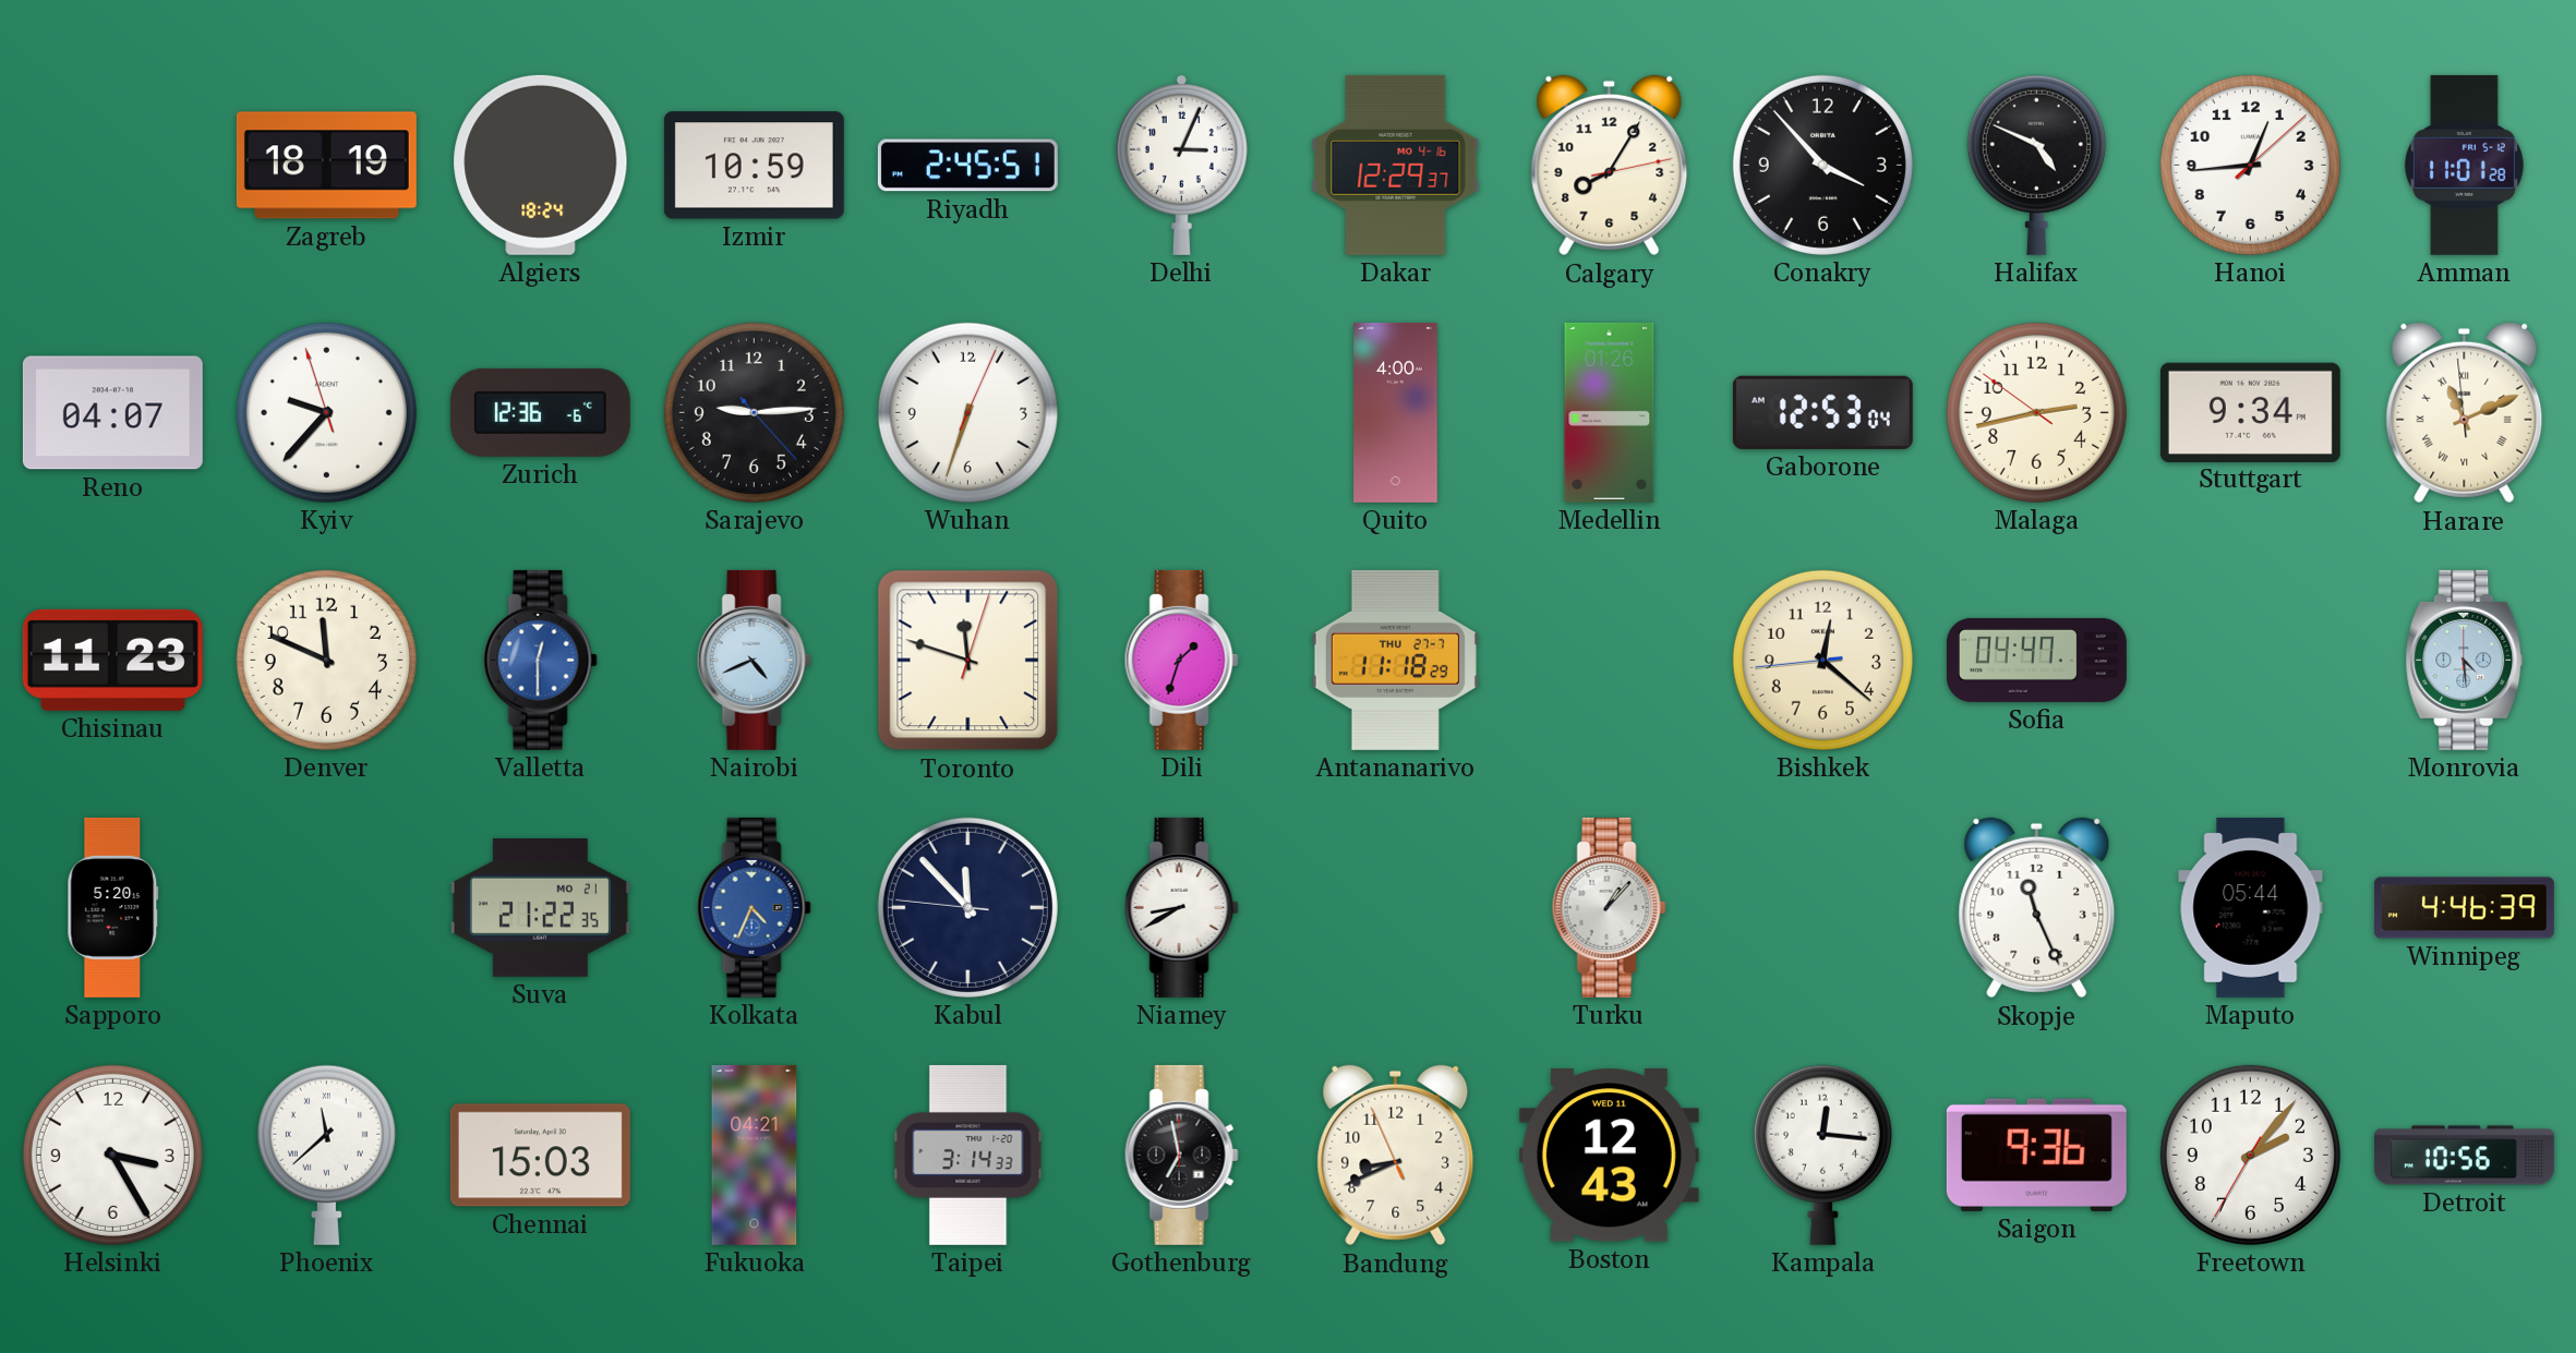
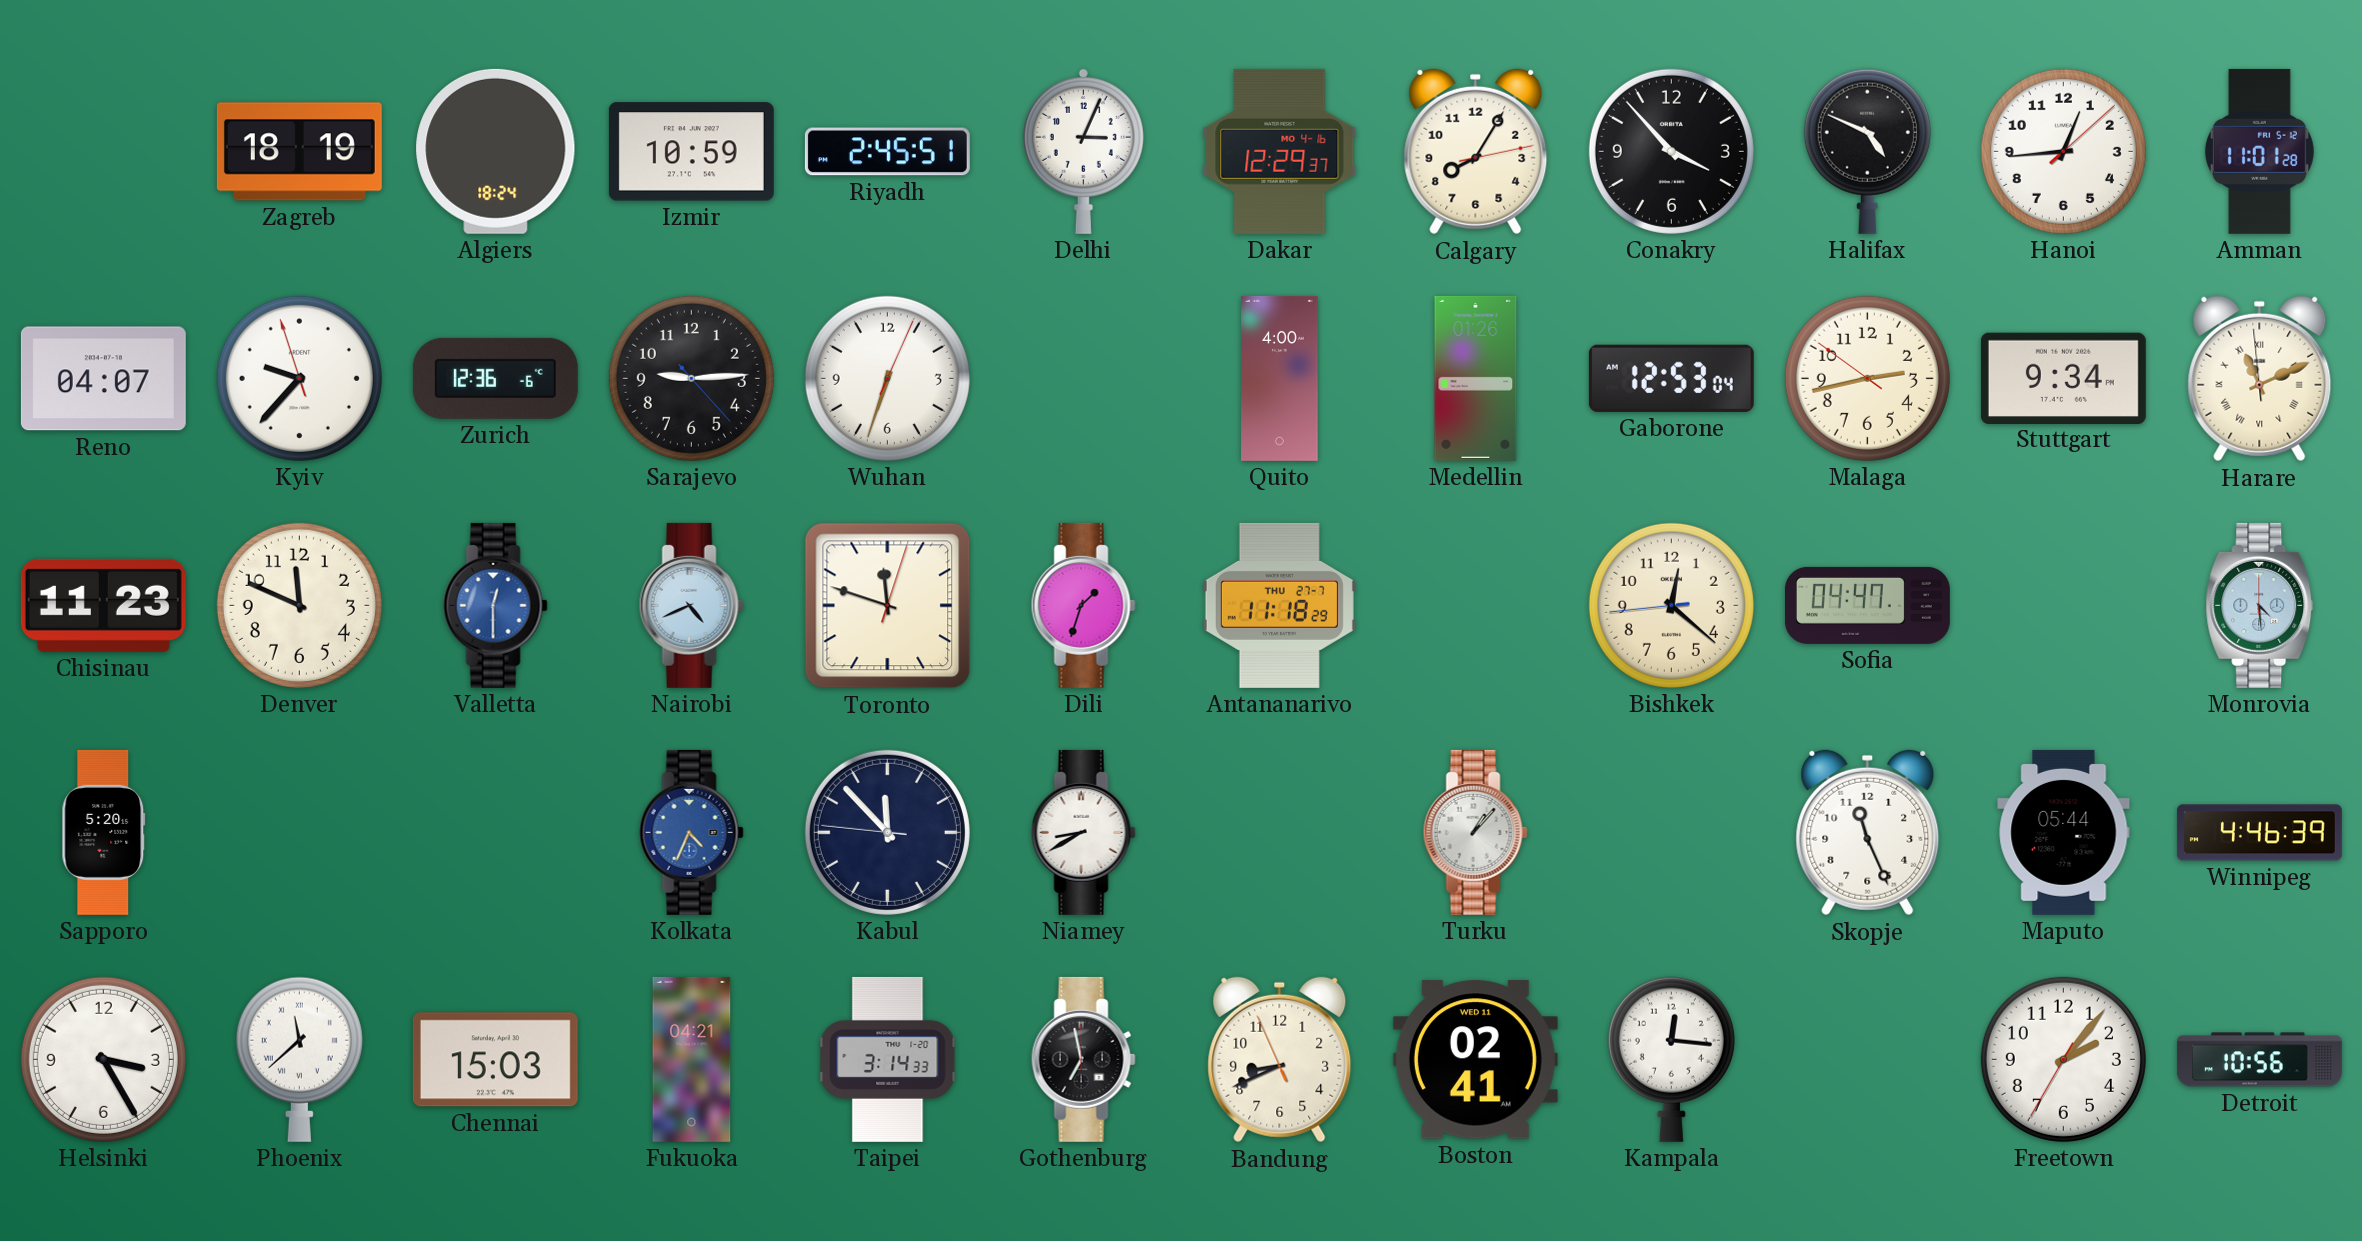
Suva: 21:22 -> none (540, 907)
Boston: 12:43 -> 02:41 (1475, 1060)
Saigon: 9:36 -> none (2036, 1155)
